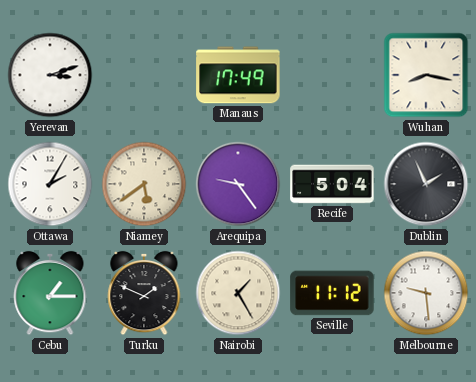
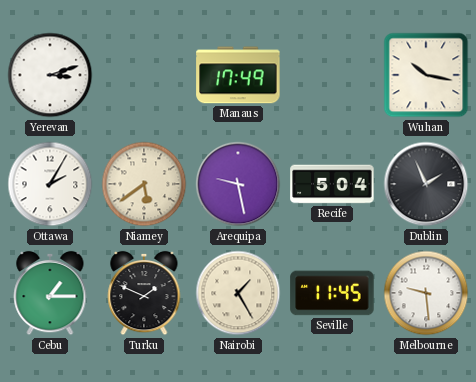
Wuhan: 8:17 -> 10:17 (426, 75)
Arequipa: 9:24 -> 9:28 (238, 184)
Seville: 11:12 -> 11:45 (332, 293)
